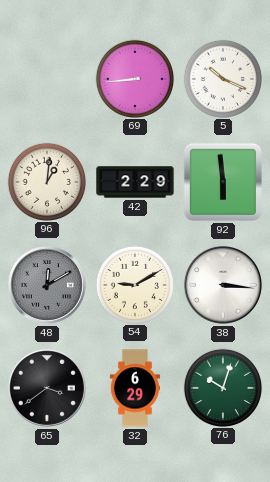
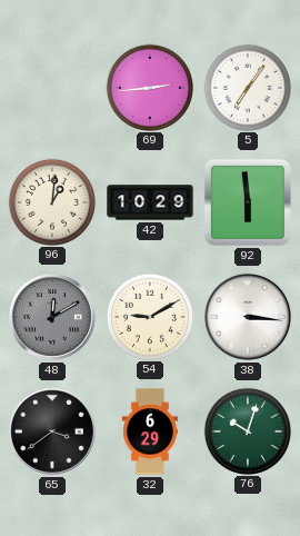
69: 8:44 -> 2:44 (149, 87)
5: 10:19 -> 7:06 (247, 87)
42: 2:29 -> 10:29 (150, 202)
